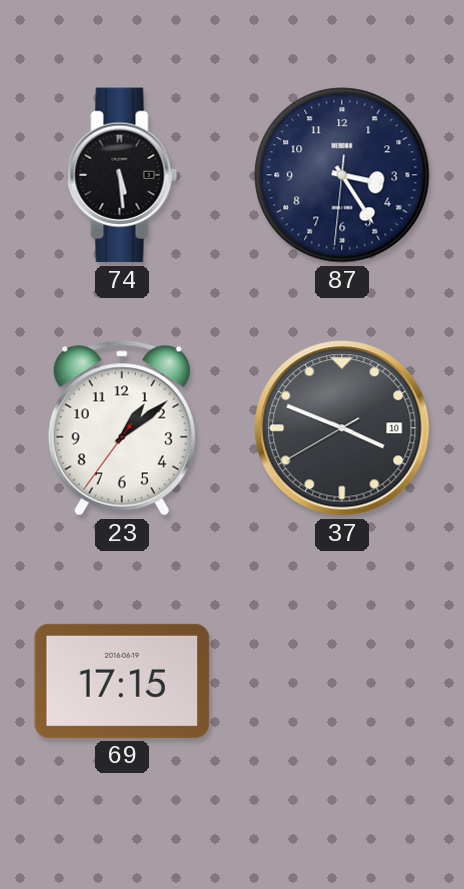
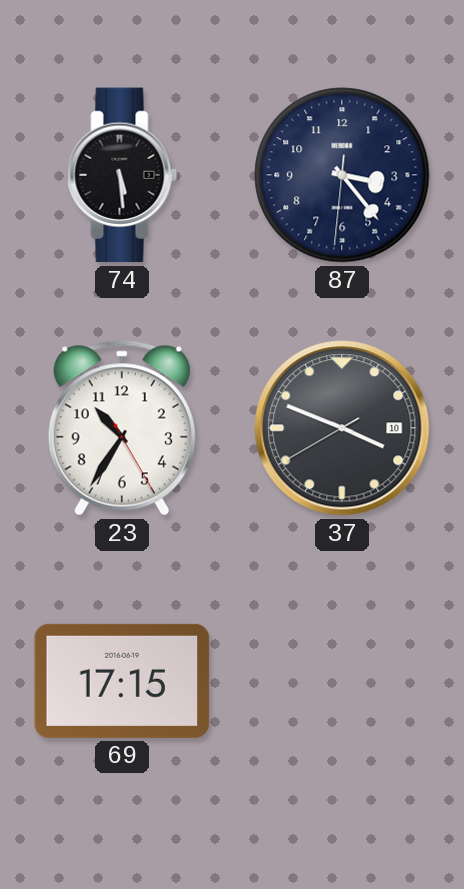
87: 3:24 -> 3:23 (342, 175)
23: 1:08 -> 10:35 (122, 428)
